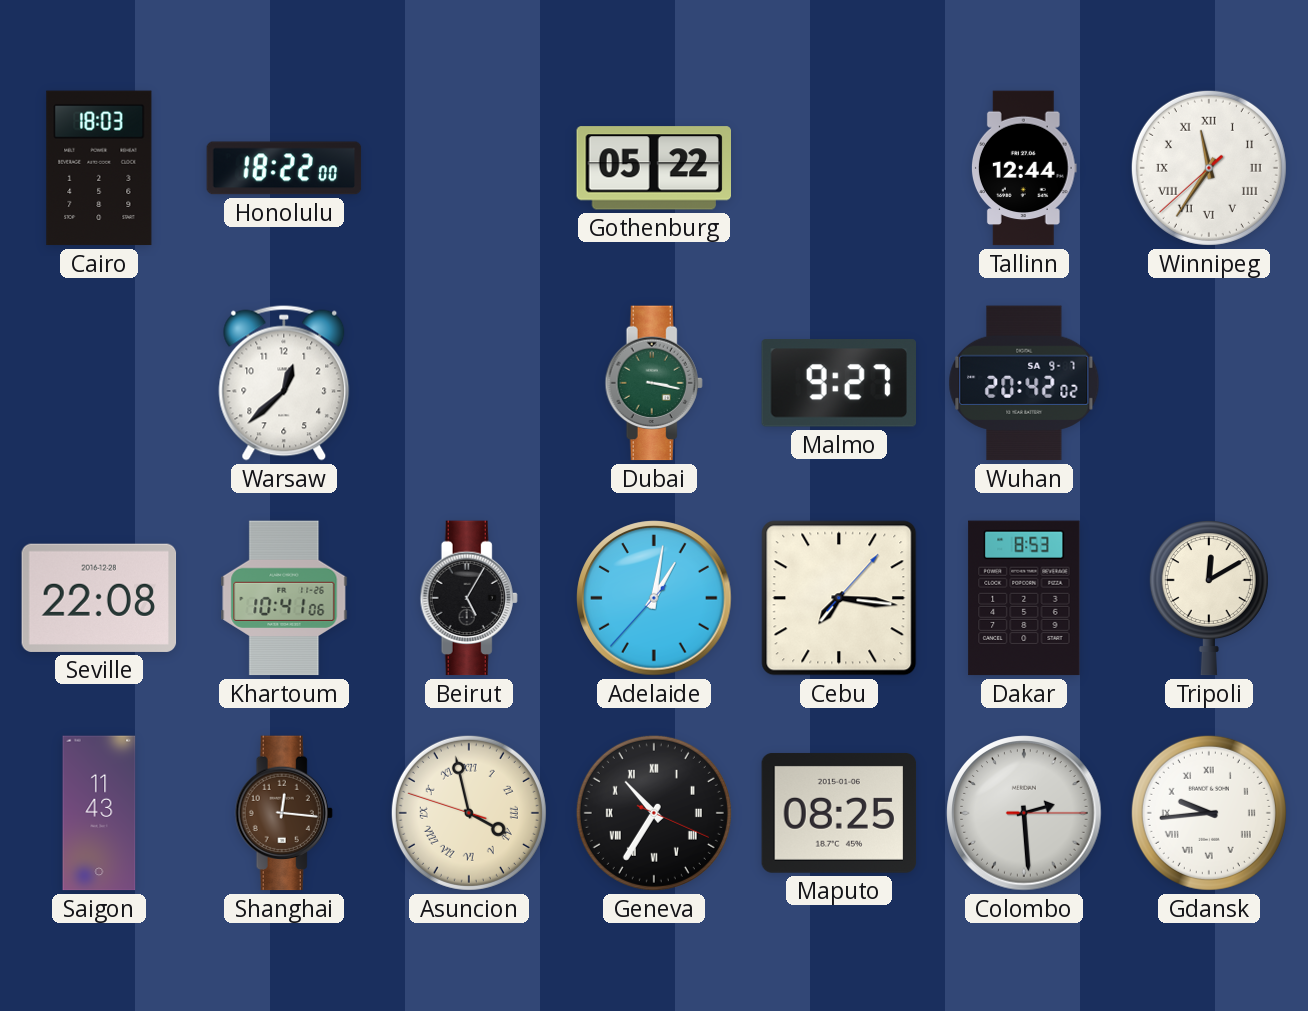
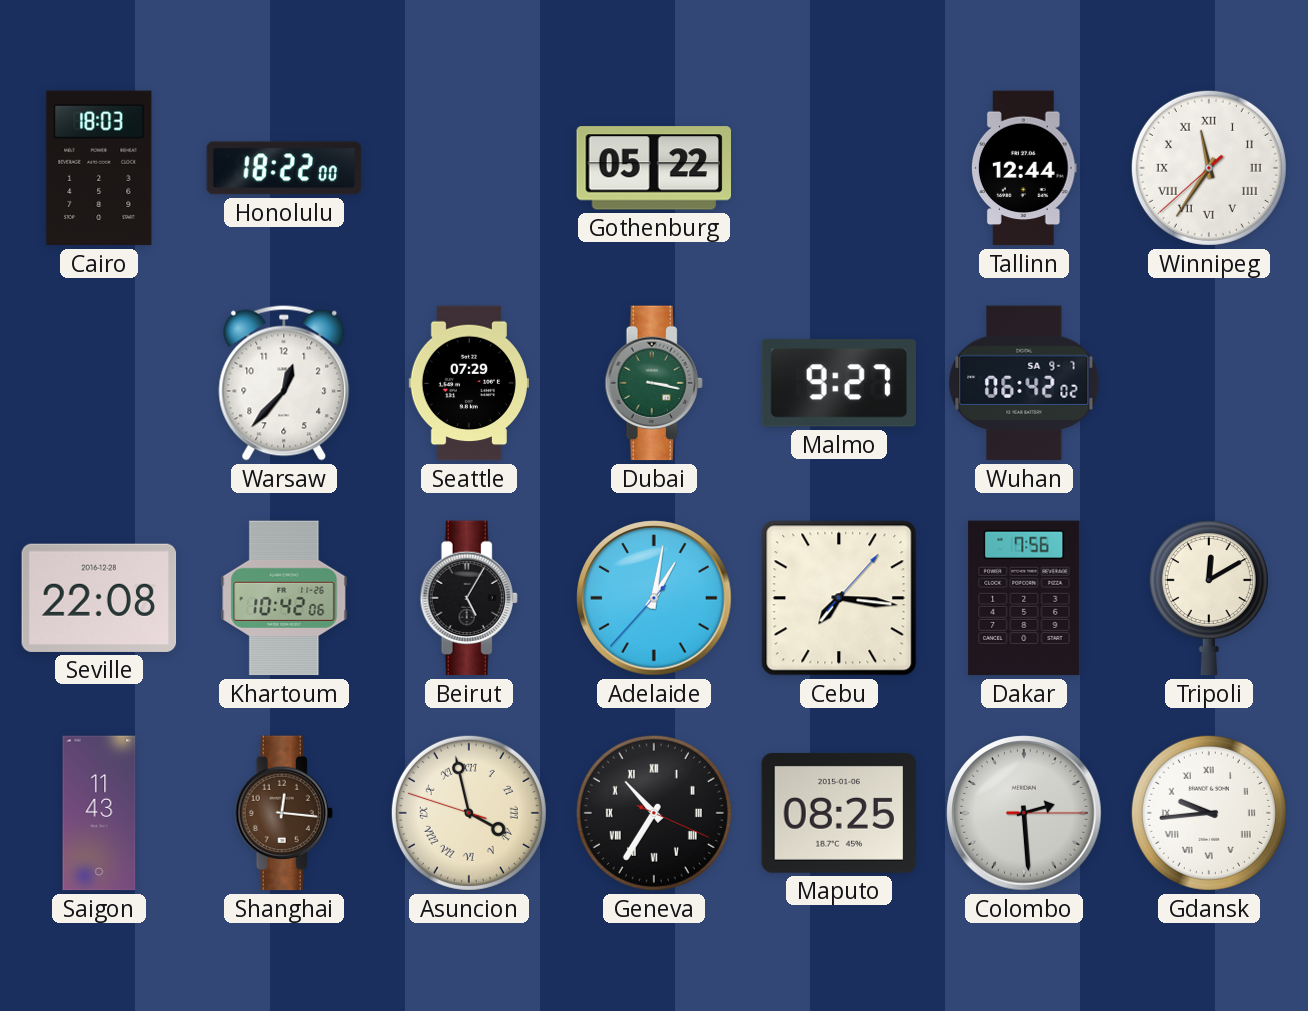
Warsaw: 12:38 -> 12:37 (284, 383)
Seattle: none -> 07:29 (469, 383)
Wuhan: 20:42 -> 06:42 (1024, 383)
Khartoum: 10:41 -> 10:42 (284, 598)
Dakar: 8:53 -> 7:56 (1024, 598)
